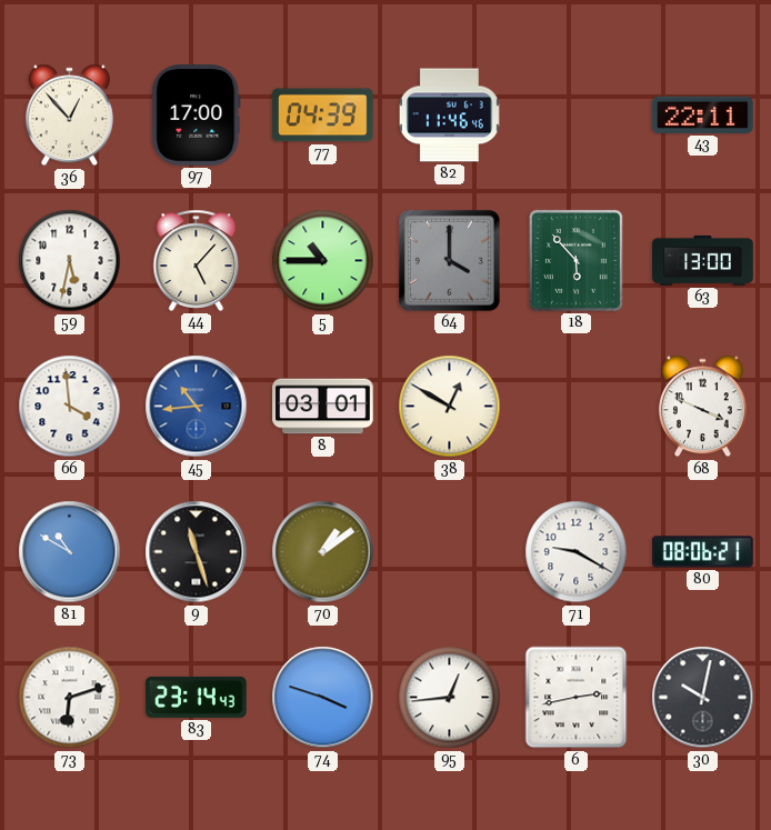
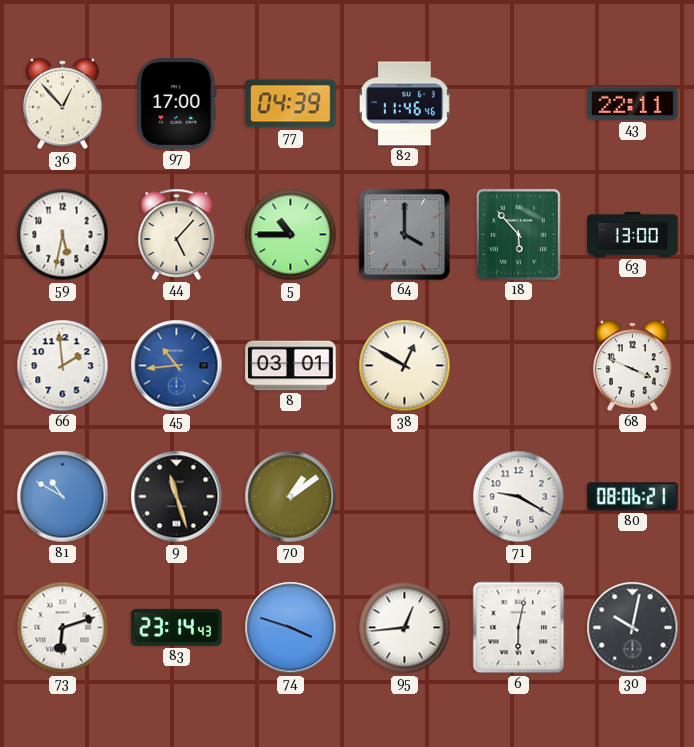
66: 3:59 -> 1:59 (63, 366)
6: 2:43 -> 6:02 (519, 628)
